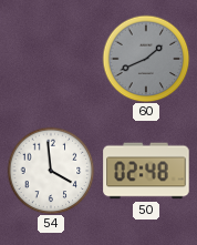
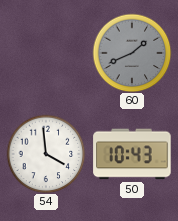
50: 02:48 -> 10:43 (132, 154)
